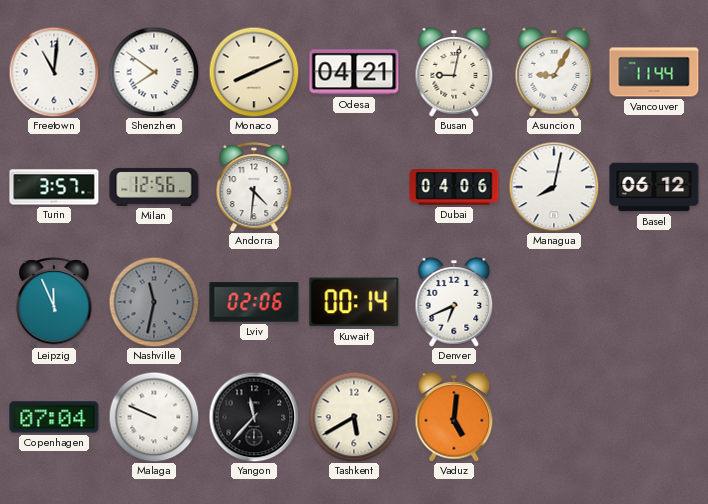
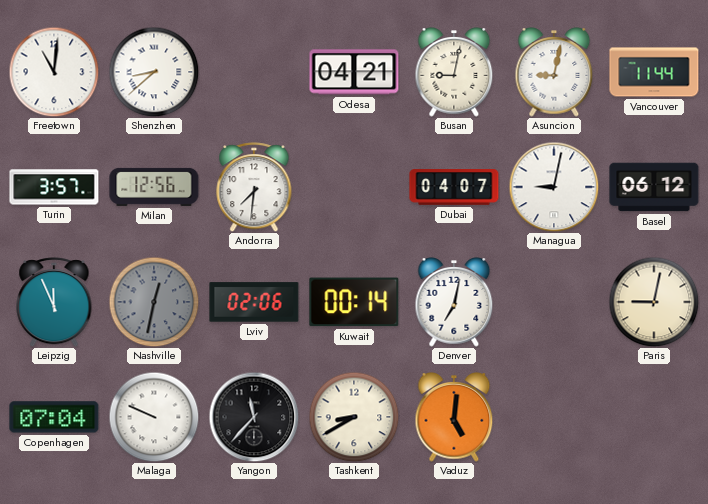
Shenzhen: 7:51 -> 8:38 (154, 72)
Monaco: 8:11 -> none (254, 72)
Asuncion: 9:05 -> 9:02 (554, 72)
Andorra: 4:31 -> 7:31 (254, 187)
Dubai: 04:06 -> 04:07 (454, 188)
Managua: 8:02 -> 9:02 (554, 187)
Nashville: 11:32 -> 12:32 (154, 302)
Denver: 6:41 -> 7:02 (454, 302)
Paris: none -> 9:02 (654, 302)
Tashkent: 5:40 -> 8:40 (354, 417)
